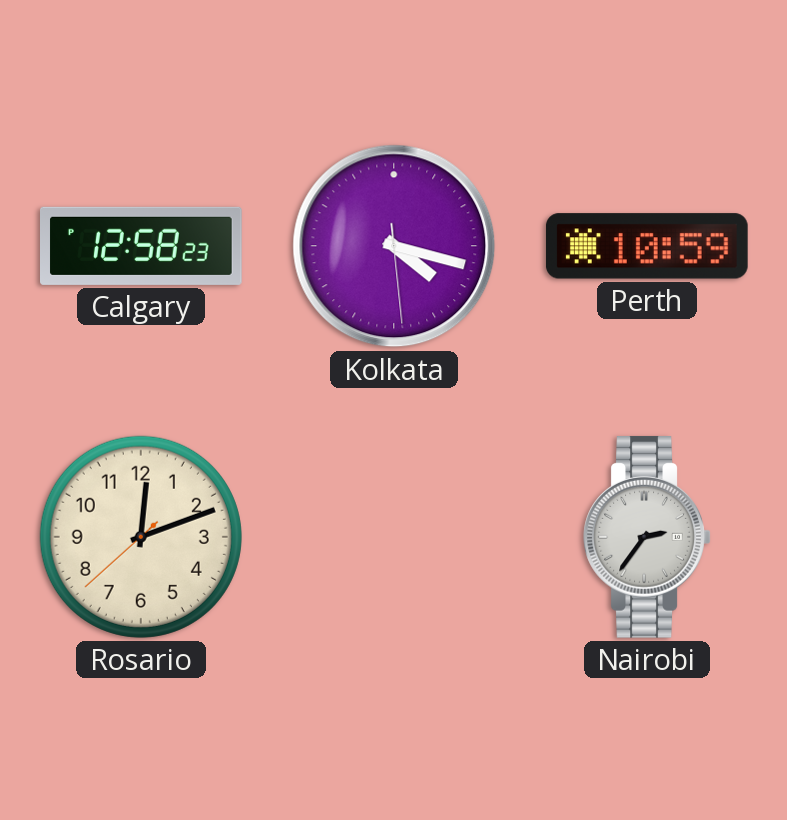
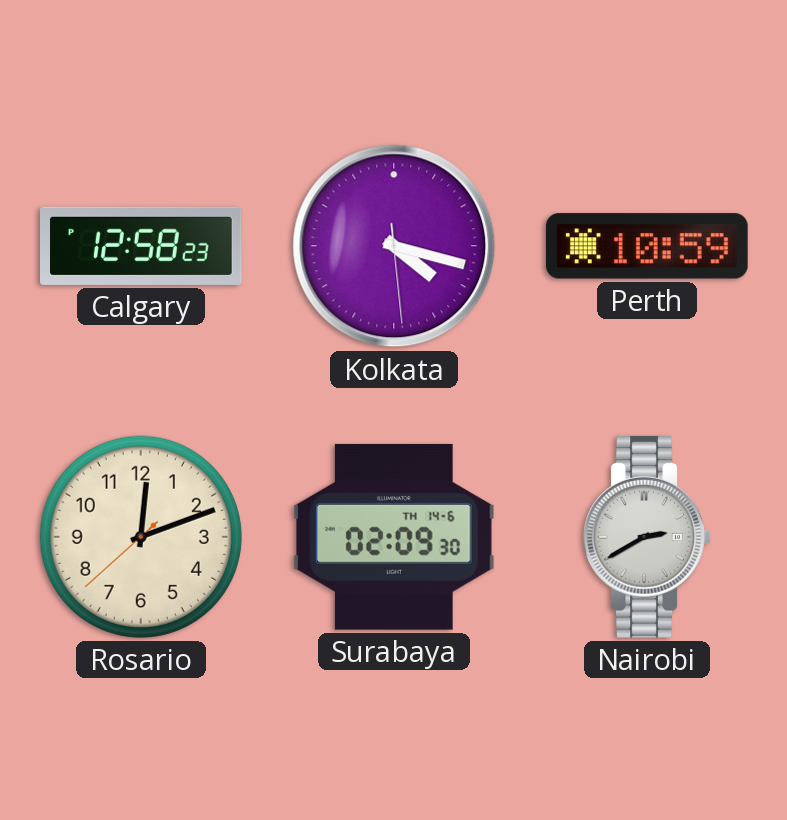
Surabaya: none -> 02:09 (394, 537)
Nairobi: 2:36 -> 2:40 (647, 537)
